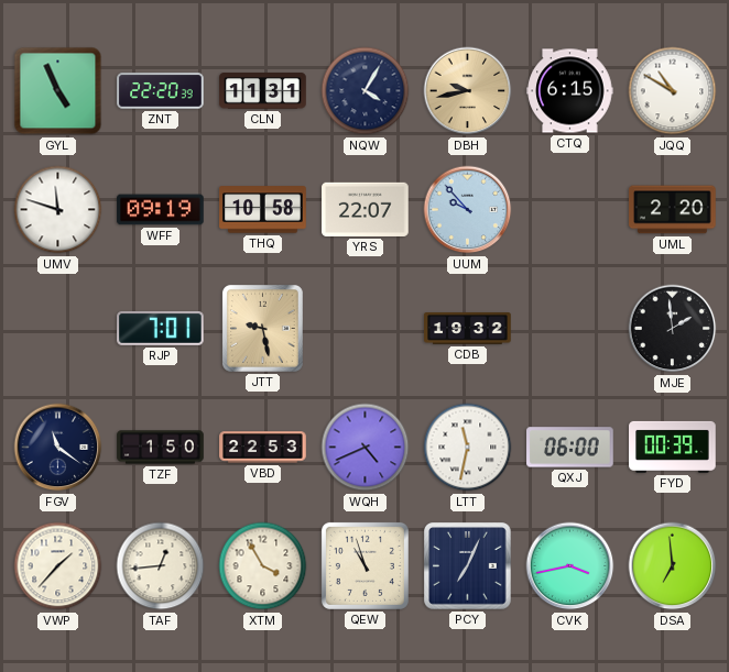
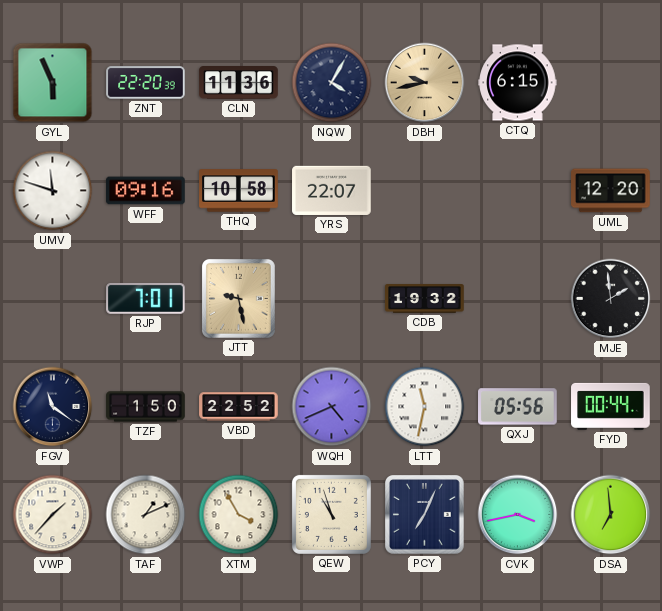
GYL: 4:56 -> 5:56 (53, 83)
CLN: 11:31 -> 11:36 (239, 83)
JQQ: 10:50 -> none (673, 91)
WFF: 09:19 -> 09:16 (146, 191)
UUM: 9:53 -> none (468, 210)
UML: 2:20 -> 12:20 (611, 191)
VBD: 22:53 -> 22:52 (239, 407)
QXJ: 06:00 -> 05:56 (518, 407)
FYD: 00:39 -> 00:44 (611, 406)
TAF: 12:44 -> 1:11 (146, 515)
